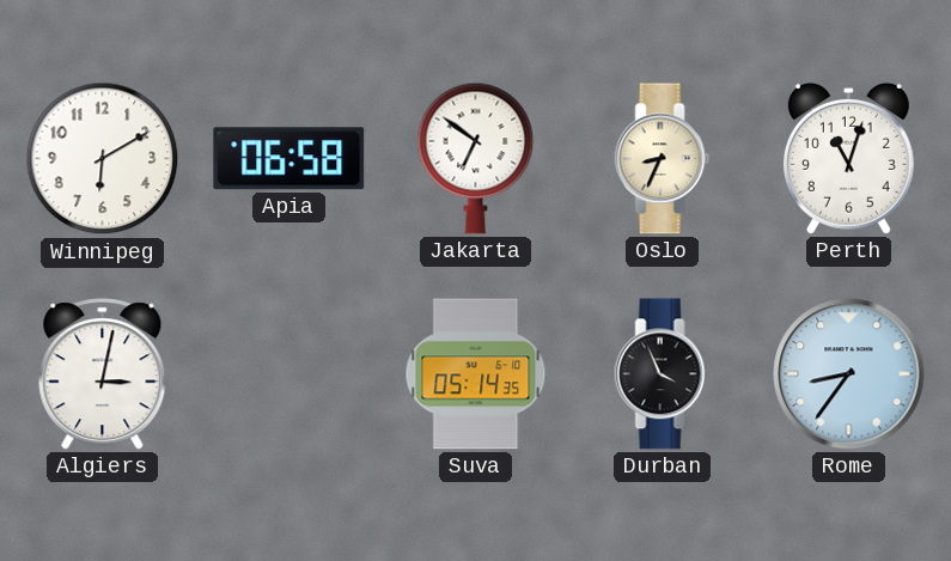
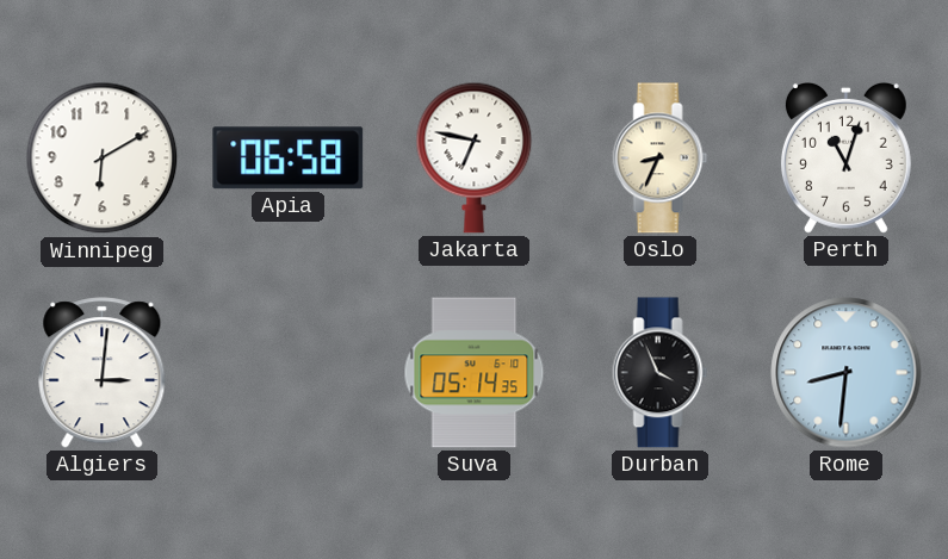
Jakarta: 6:51 -> 6:47 (475, 157)
Algiers: 3:02 -> 3:01 (103, 373)
Rome: 8:36 -> 8:31 (847, 373)
